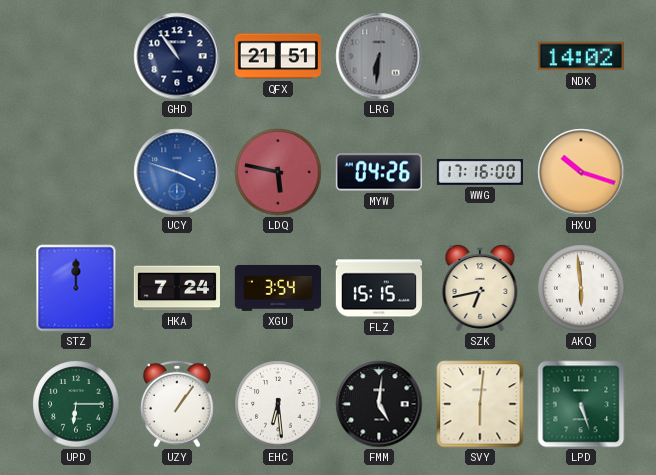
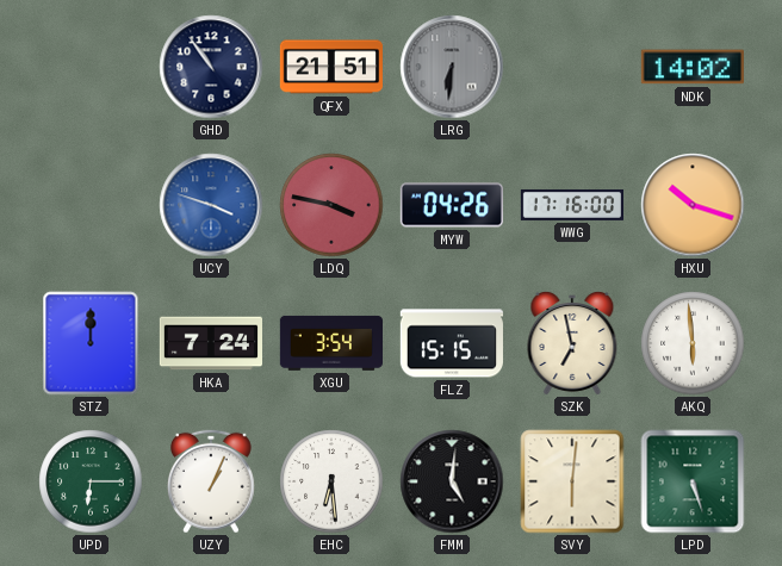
LDQ: 5:47 -> 3:47 (331, 205)
SZK: 6:43 -> 6:58 (572, 343)
UZY: 1:06 -> 1:04 (211, 481)
